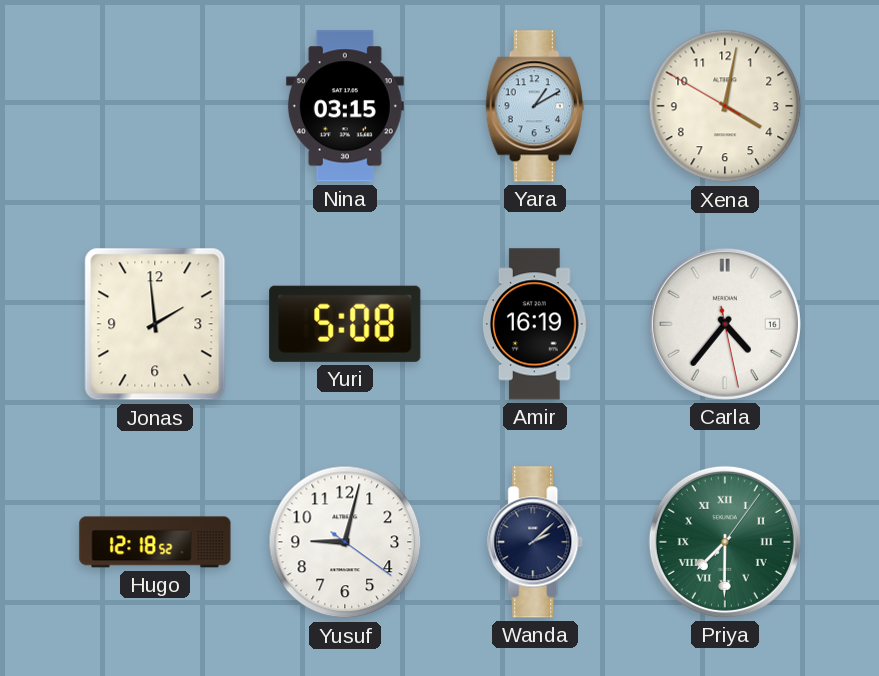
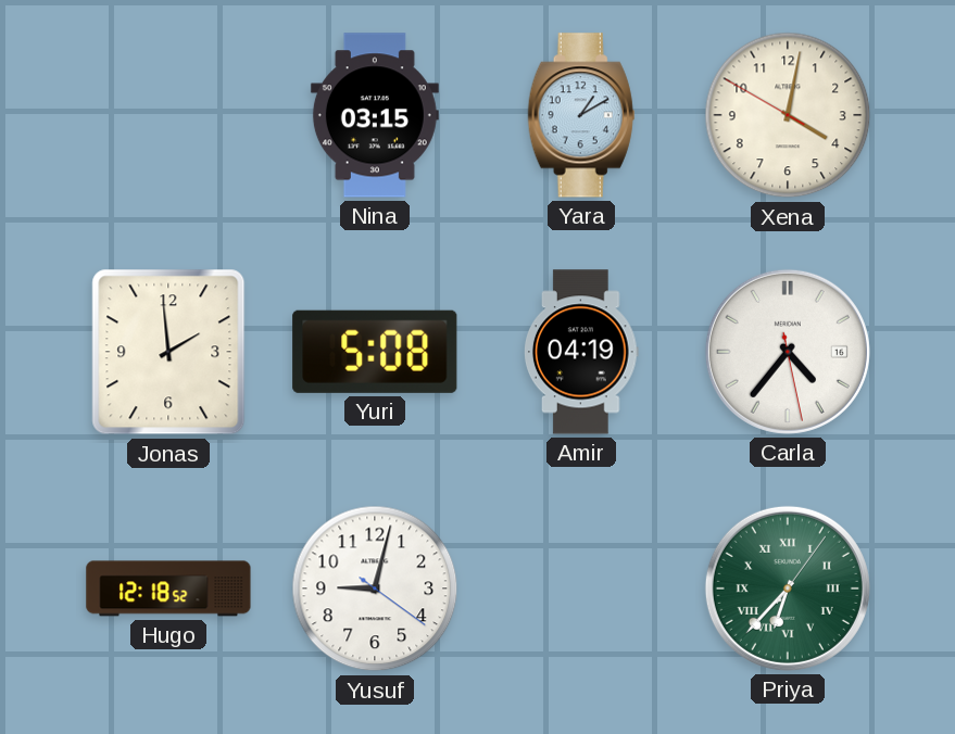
Amir: 16:19 -> 04:19 (581, 352)
Wanda: 2:08 -> none (536, 542)
Priya: 7:30 -> 6:37 (788, 589)
